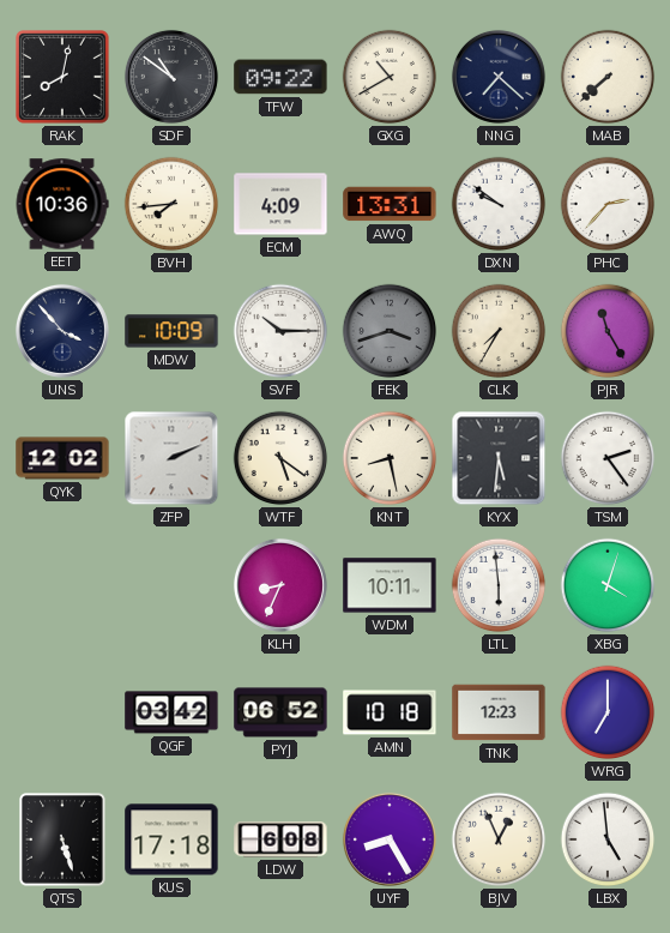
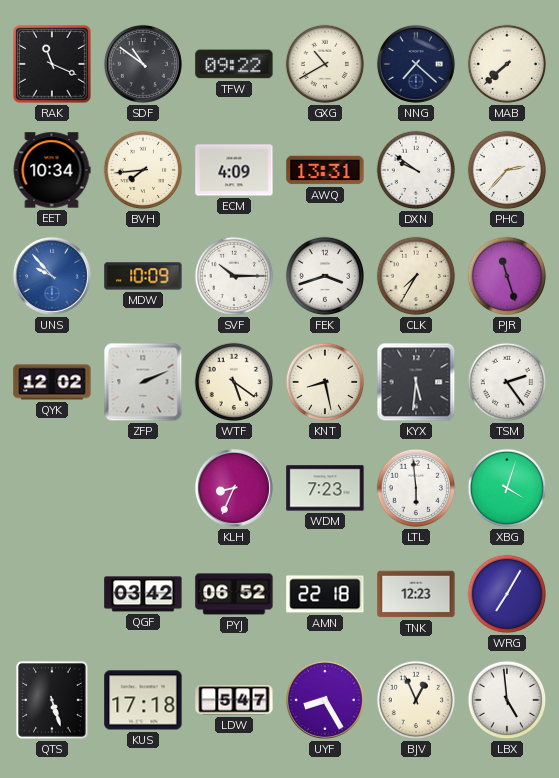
RAK: 8:02 -> 11:19 (53, 65)
EET: 10:36 -> 10:34 (52, 170)
UNS: 3:53 -> 9:53 (52, 276)
UNS dial: navy -> blue (52, 276)
FEK dial: grey -> white (325, 276)
PJR: 11:25 -> 11:27 (507, 276)
WDM: 10:11 -> 7:23 (325, 488)
AMN: 10:18 -> 22:18 (325, 594)
WRG: 7:00 -> 7:05 (507, 594)
LDW: 6:08 -> 5:47 (234, 700)
